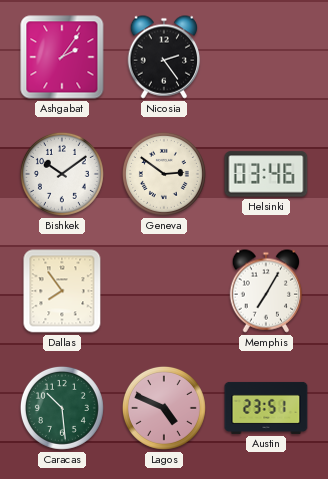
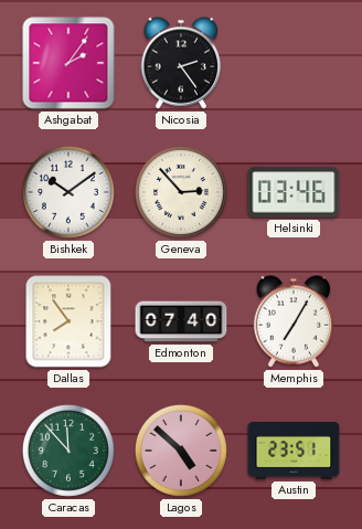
Geneva: 2:51 -> 2:53 (181, 192)
Edmonton: none -> 07:40 (181, 321)
Caracas: 10:29 -> 11:53 (68, 451)
Lagos: 4:49 -> 4:52 (181, 451)
